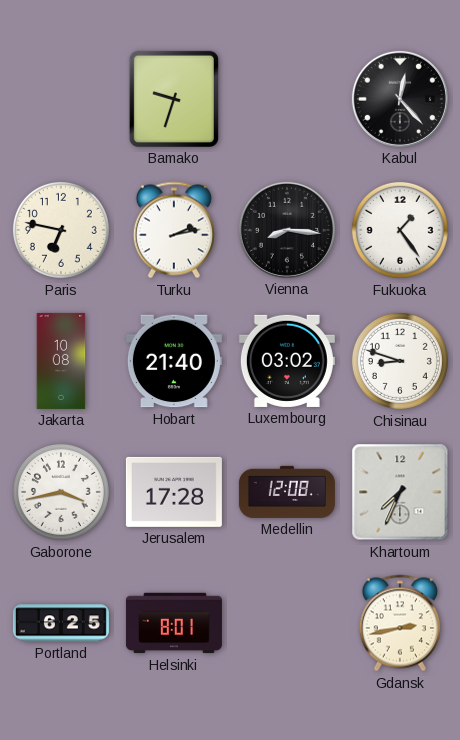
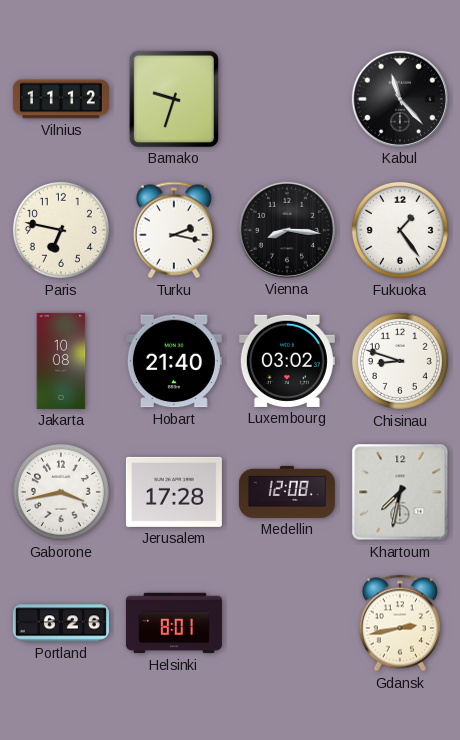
Vilnius: none -> 11:12 (61, 99)
Kabul: 12:23 -> 11:23 (400, 99)
Turku: 2:13 -> 2:17 (174, 230)
Khartoum: 7:34 -> 7:32 (400, 492)
Portland: 6:25 -> 6:26 (61, 623)
